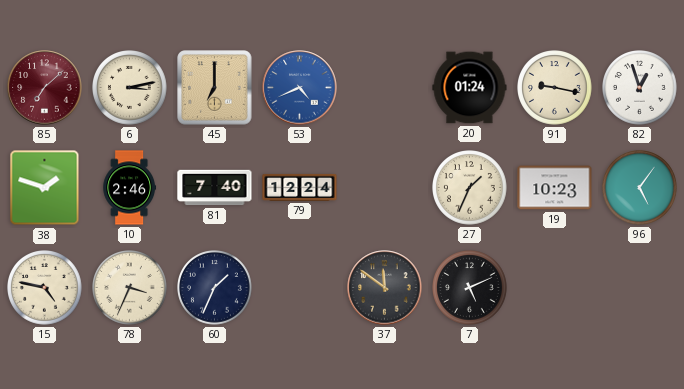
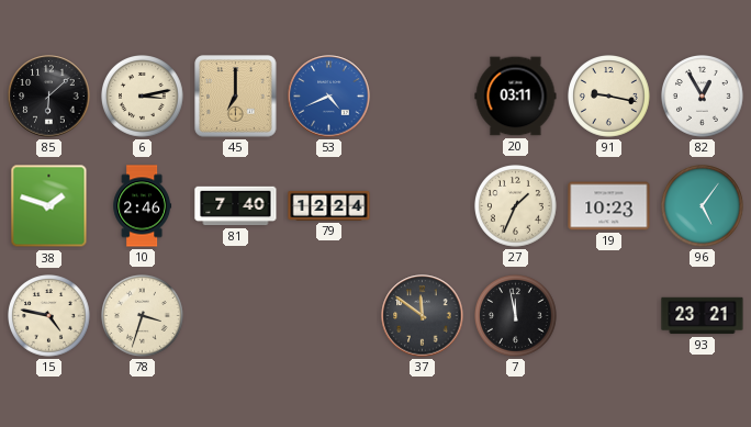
85: 7:08 -> 6:08 (49, 97)
85 dial: burgundy -> black (49, 97)
20: 01:24 -> 03:11 (516, 97)
82: 12:57 -> 12:55 (703, 97)
78: 3:34 -> 3:33 (143, 316)
60: 1:34 -> none (215, 288)
7: 5:11 -> 11:58 (516, 316)
93: none -> 23:21 (703, 316)
